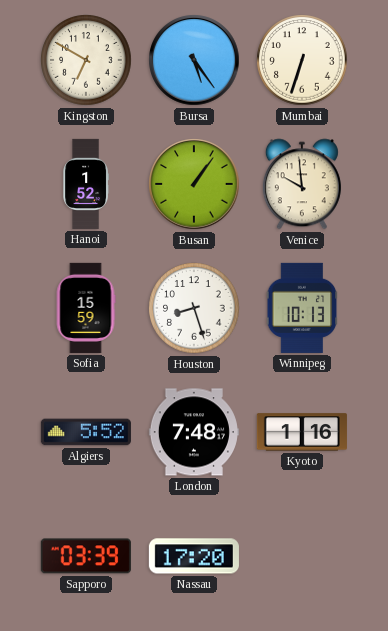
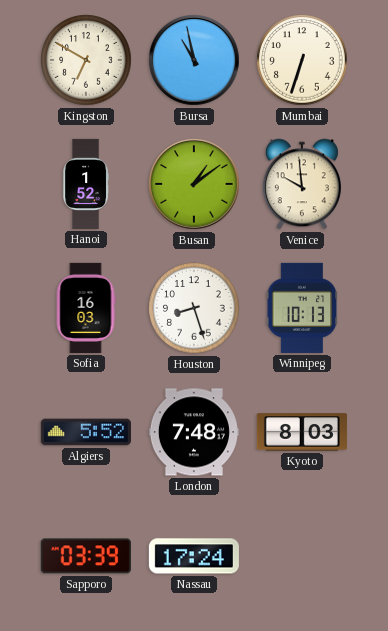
Bursa: 5:24 -> 10:58 (194, 60)
Busan: 1:06 -> 1:09 (194, 184)
Sofia: 15:59 -> 16:03 (86, 308)
Kyoto: 1:16 -> 8:03 (302, 432)
Nassau: 17:20 -> 17:24 (194, 556)
